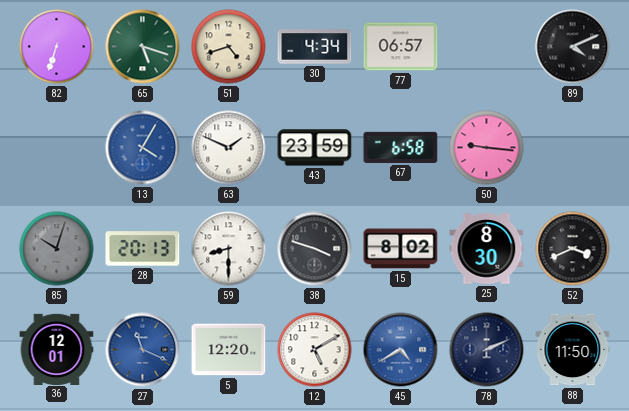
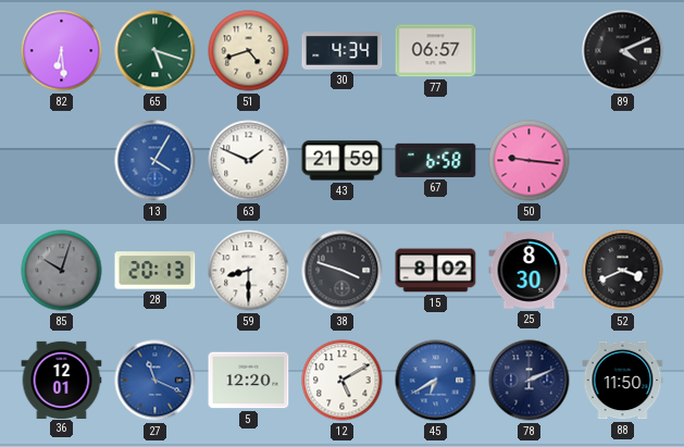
82: 6:33 -> 6:29 (62, 51)
43: 23:59 -> 21:59 (343, 161)
45: 4:40 -> 6:40 (436, 381)
